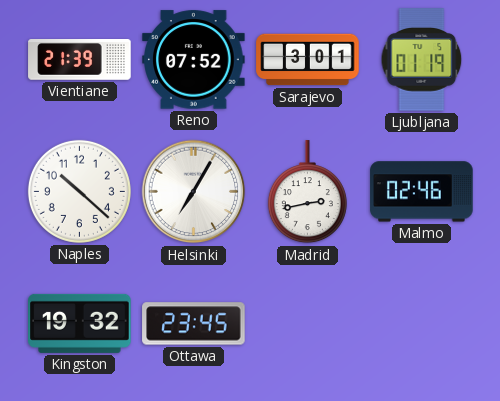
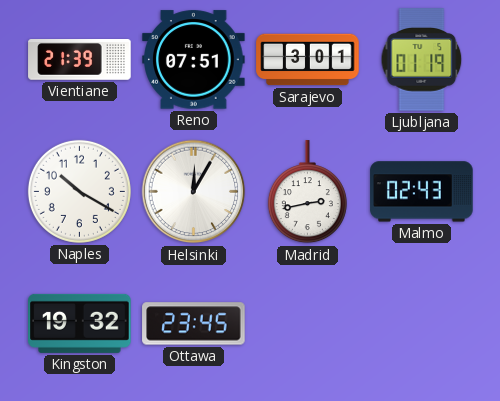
Reno: 07:52 -> 07:51 (194, 60)
Naples: 10:22 -> 10:20 (79, 191)
Helsinki: 7:05 -> 12:05 (194, 192)
Malmo: 02:46 -> 02:43 (422, 192)
